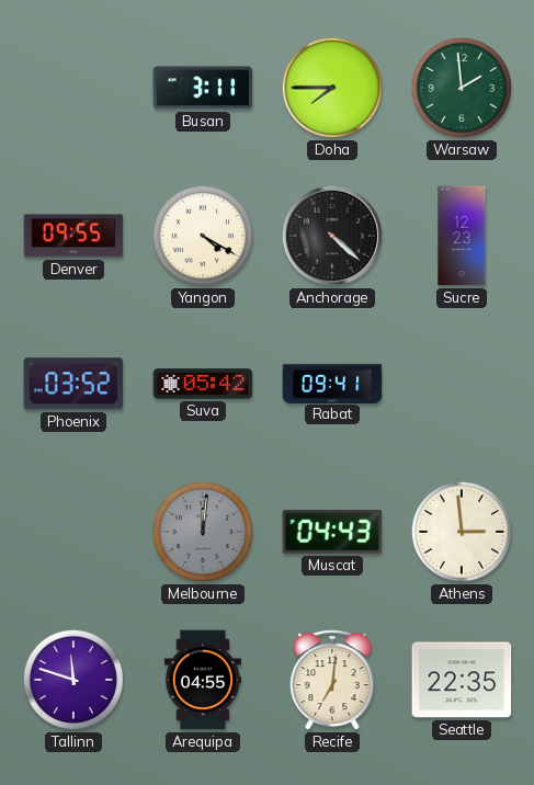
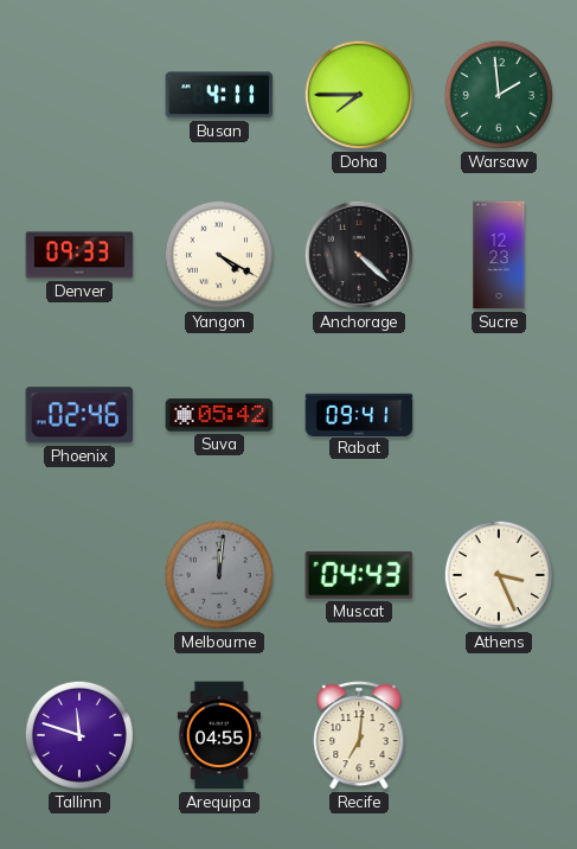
Busan: 3:11 -> 4:11 (219, 95)
Denver: 09:55 -> 09:33 (79, 255)
Phoenix: 03:52 -> 02:46 (79, 415)
Athens: 2:59 -> 3:26 (499, 575)
Seattle: 22:35 -> none (462, 680)
